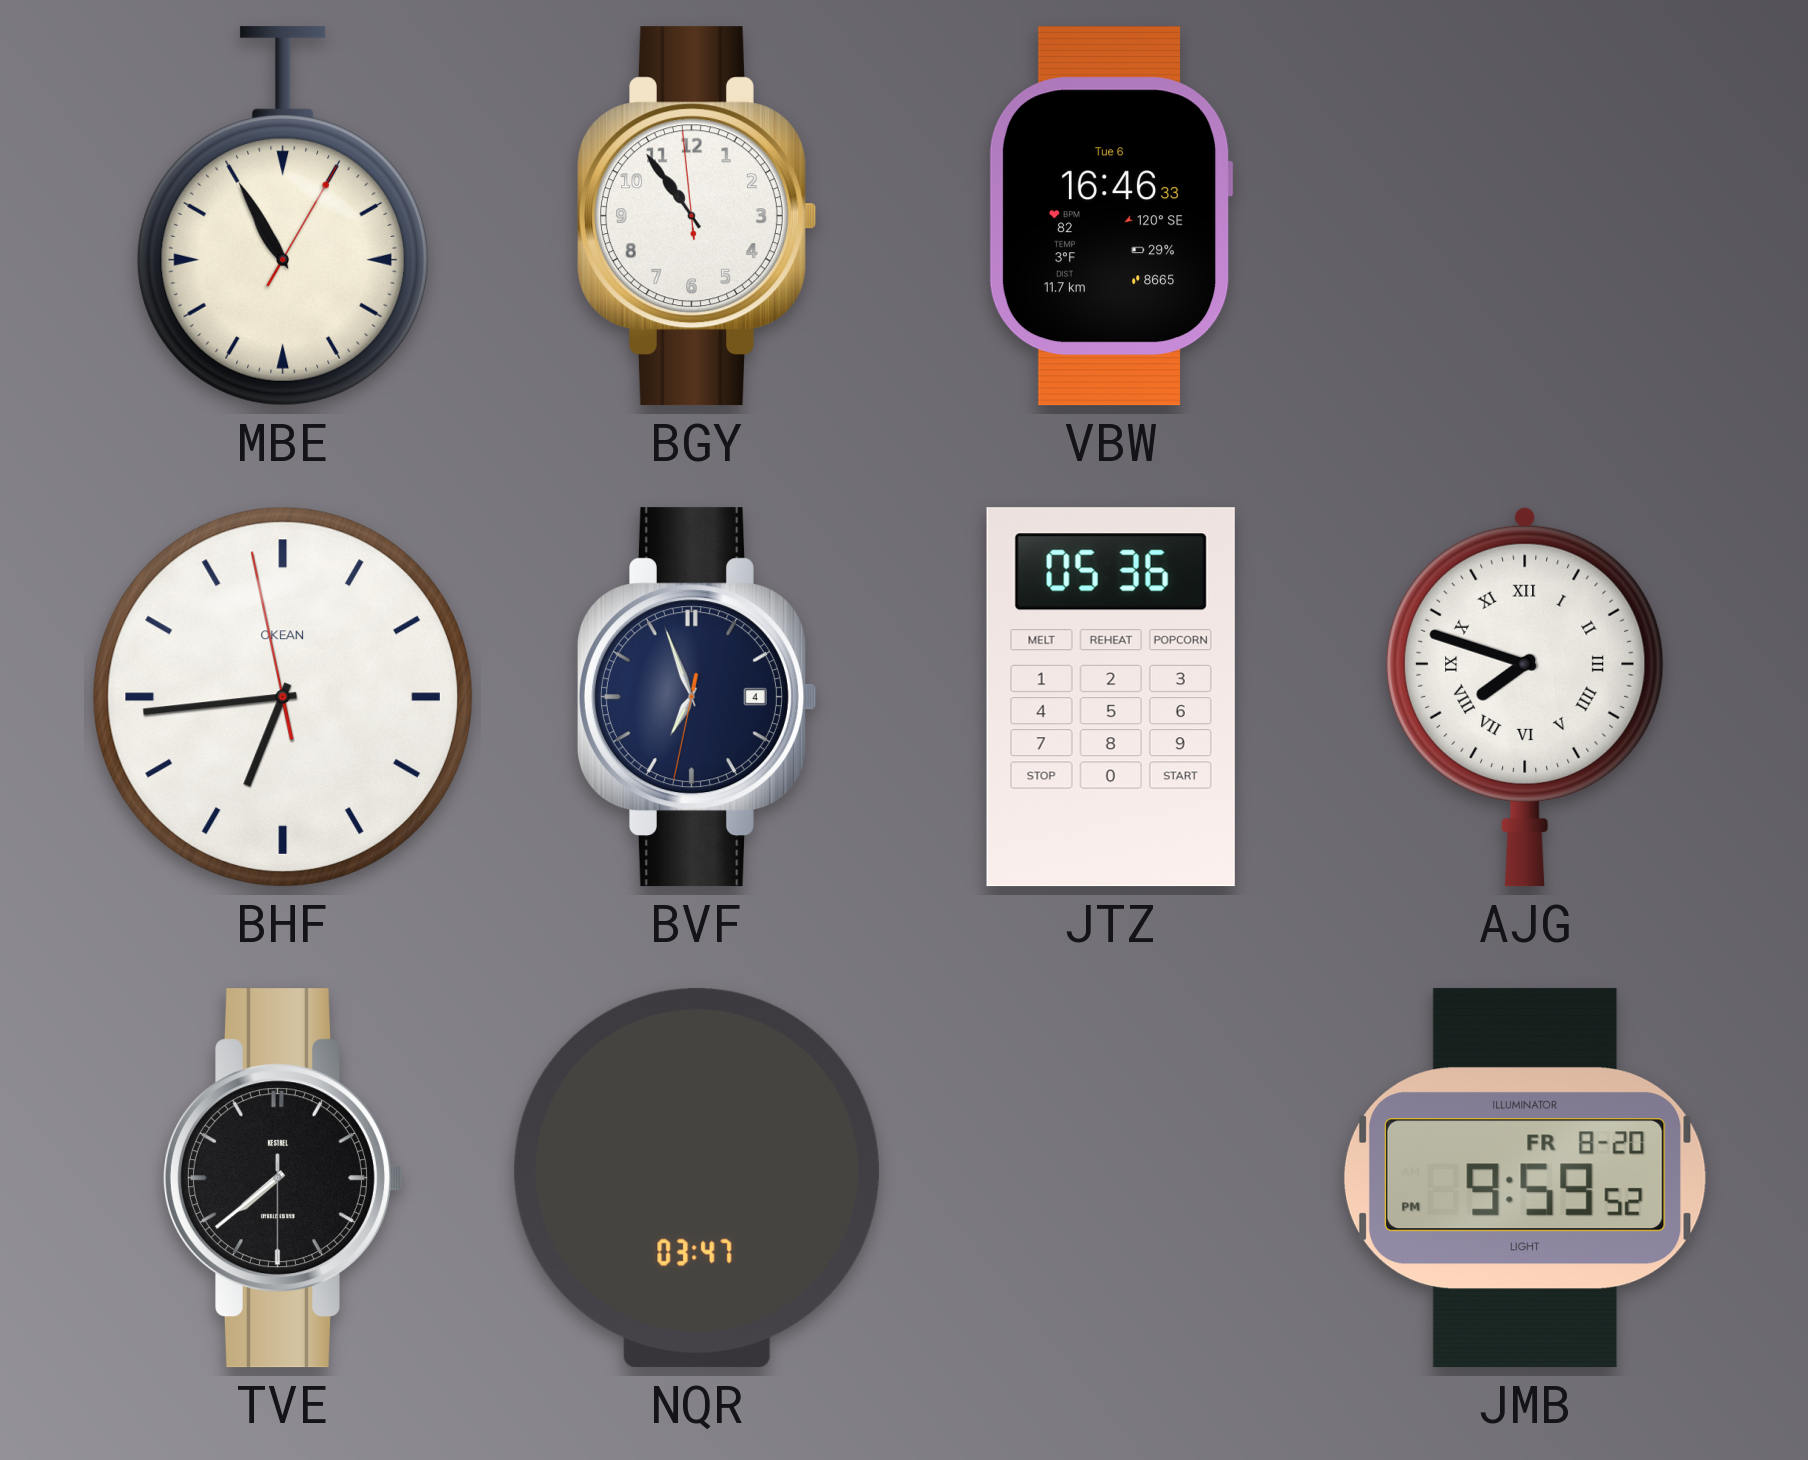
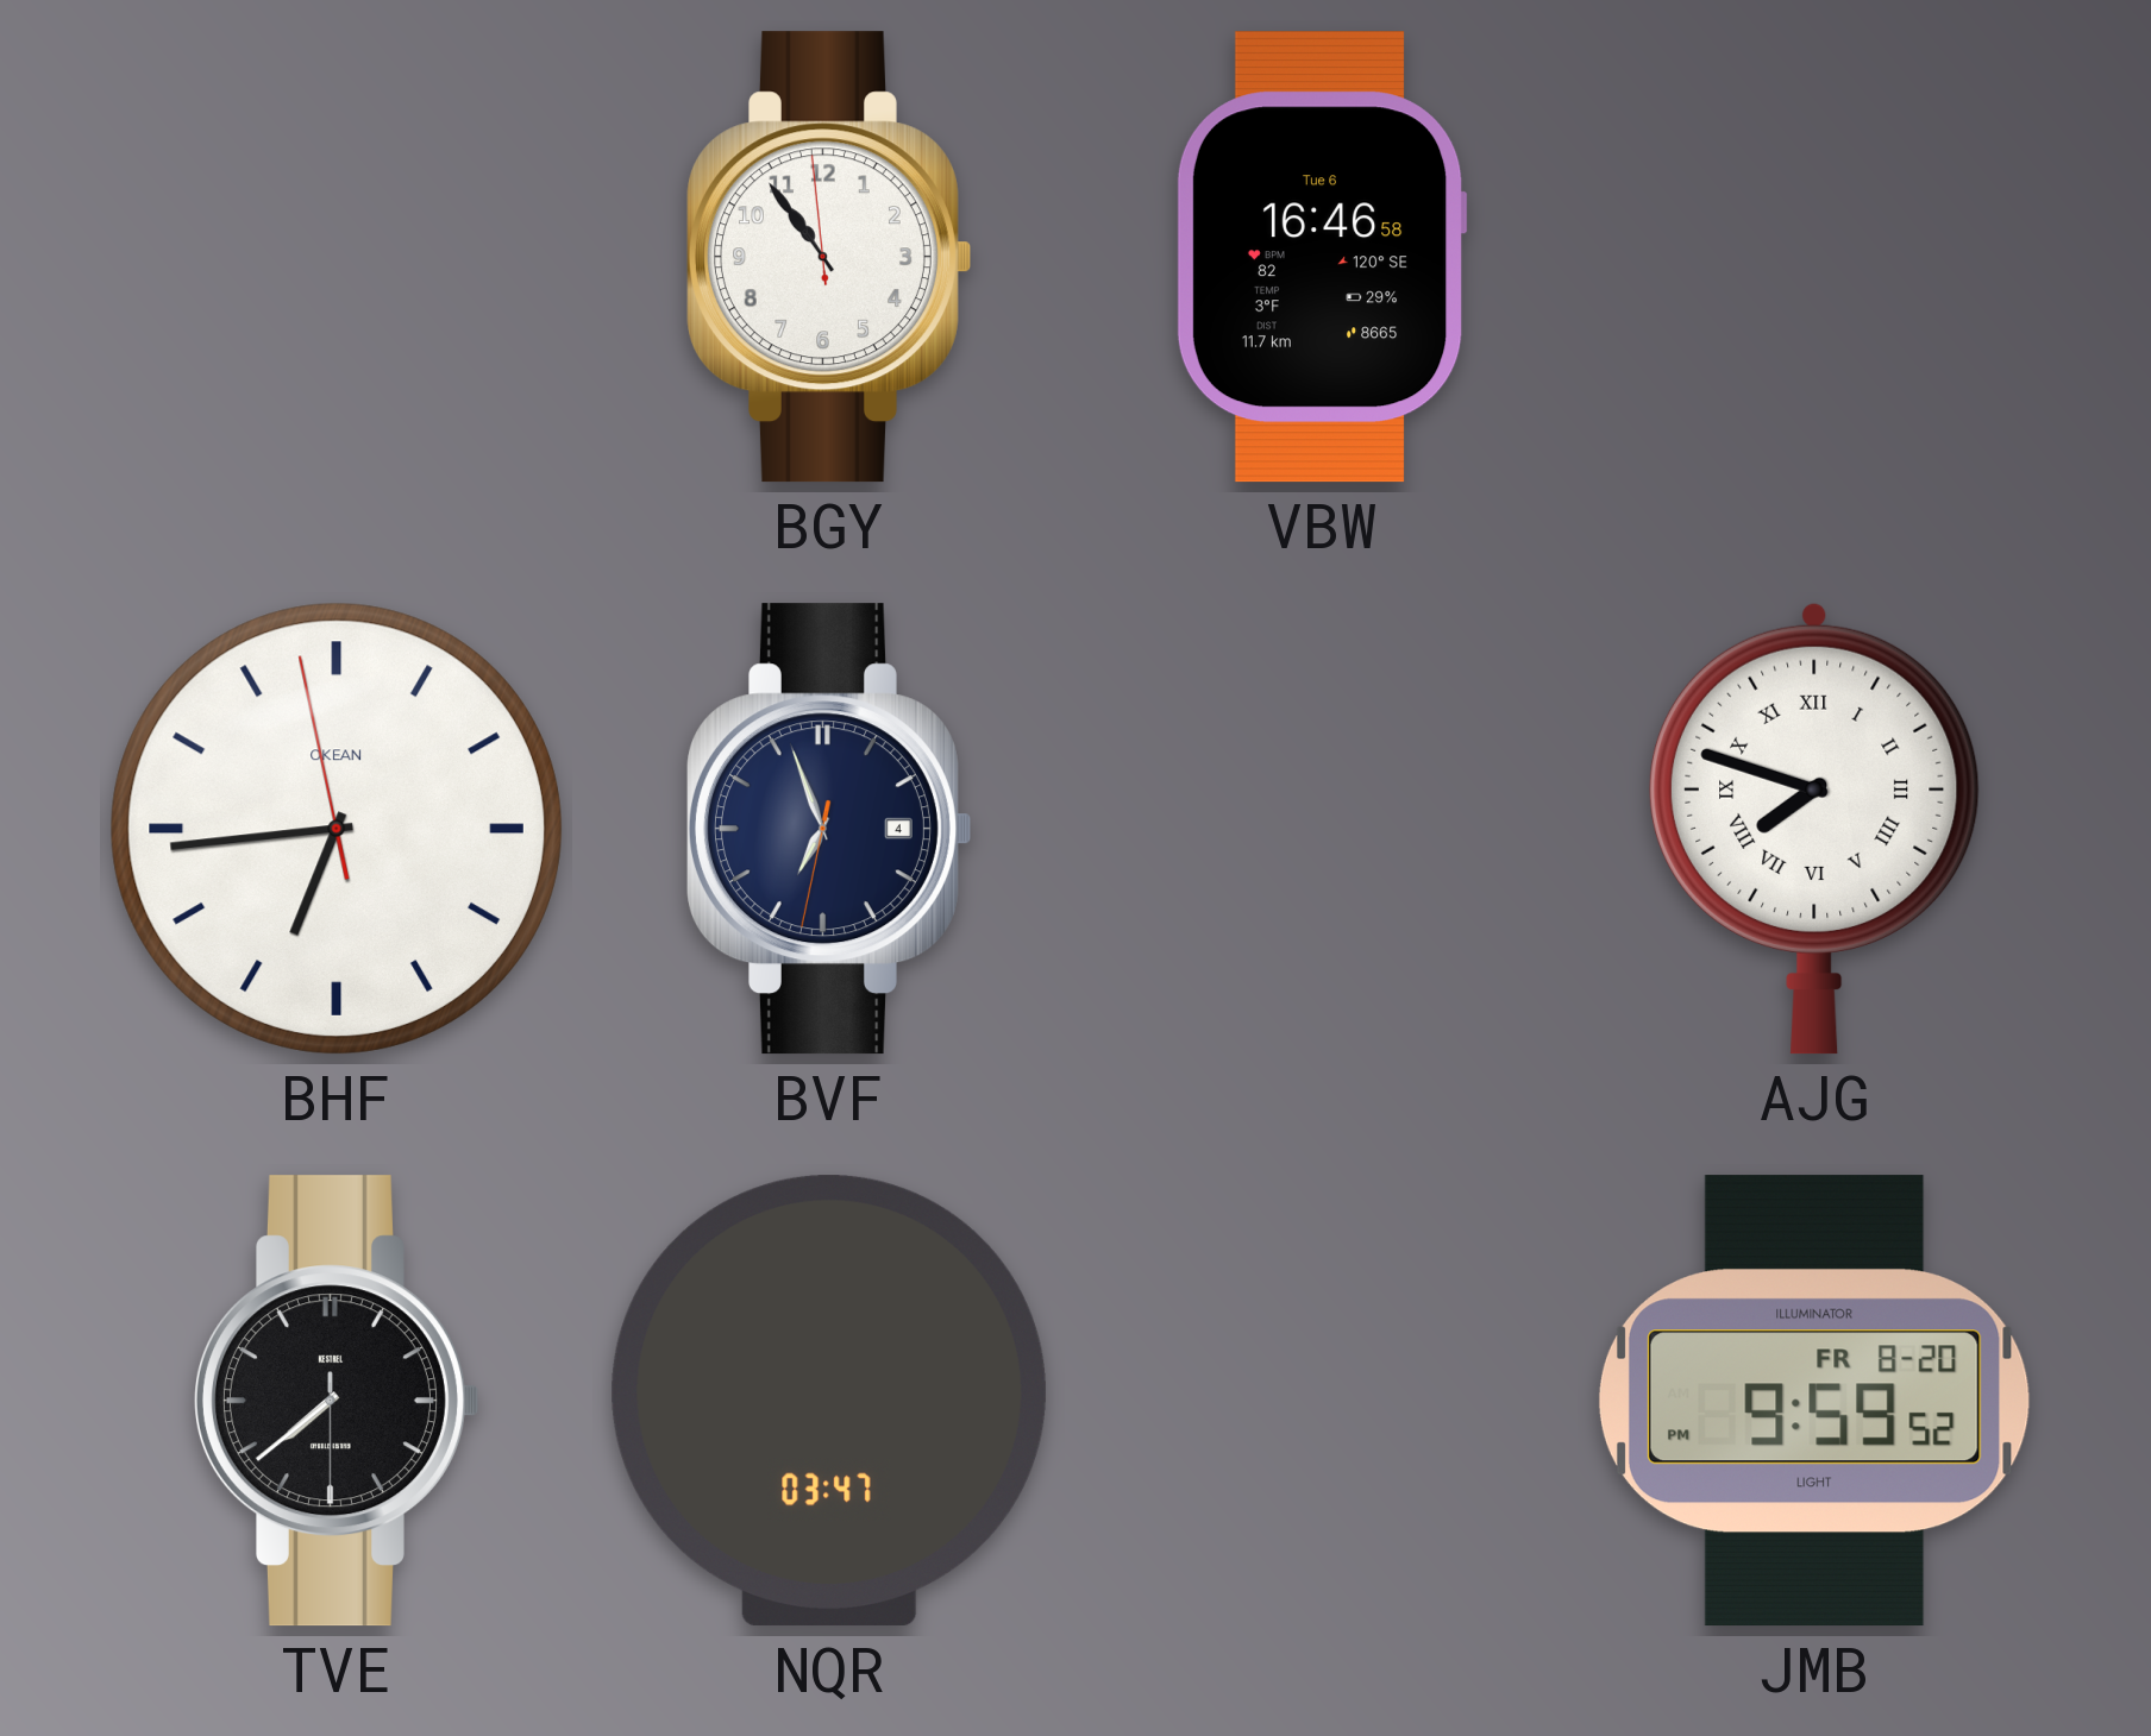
MBE: 10:55 -> none (283, 216)
VBW: 16:46:33 -> 16:46:58 (1322, 257)
JTZ: 05:36 -> none (1111, 697)
